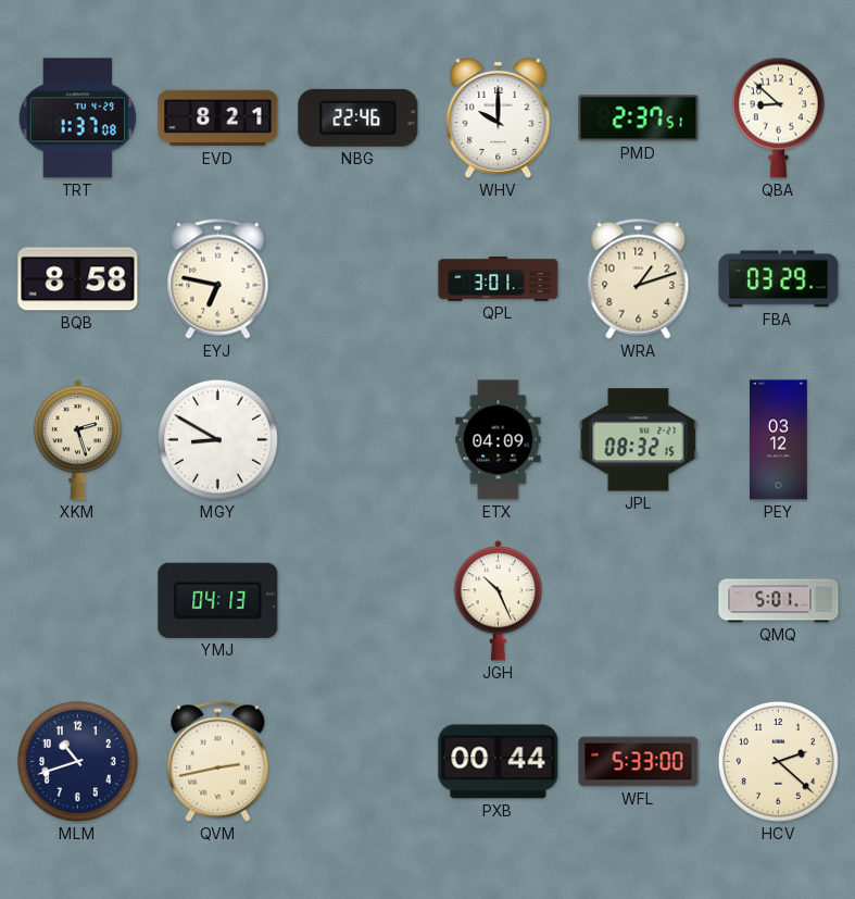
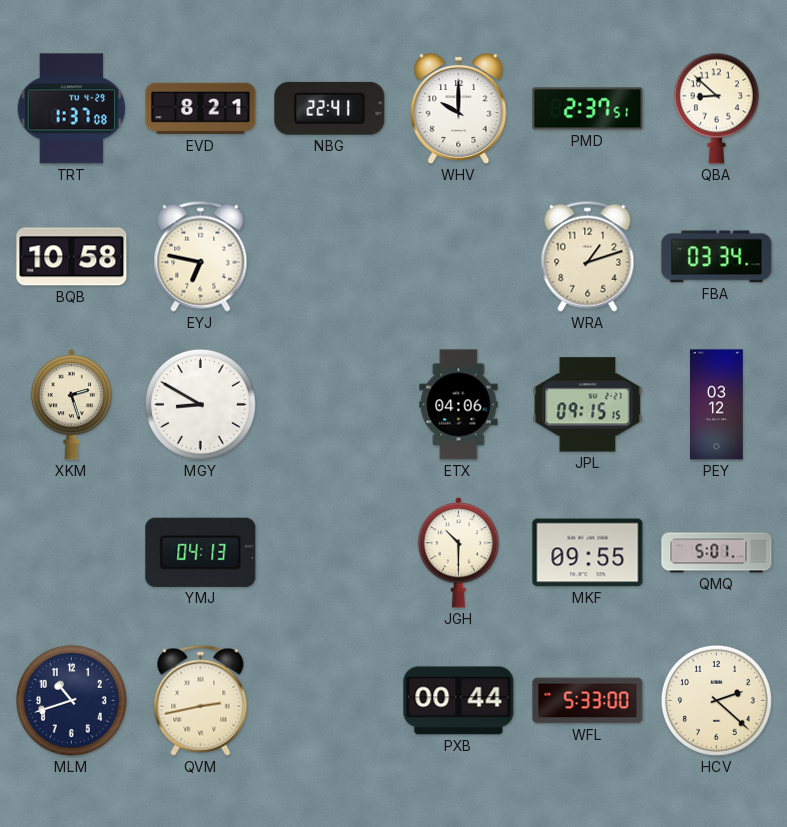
NBG: 22:46 -> 22:41 (330, 108)
BQB: 8:58 -> 10:58 (72, 257)
QPL: 3:01 -> none (499, 279)
FBA: 03:29 -> 03:34 (717, 257)
ETX: 04:09 -> 04:06 (459, 405)
JPL: 08:32 -> 09:15 (588, 405)
JGH: 10:26 -> 10:30 (459, 553)
MKF: none -> 09:55 (588, 553)
